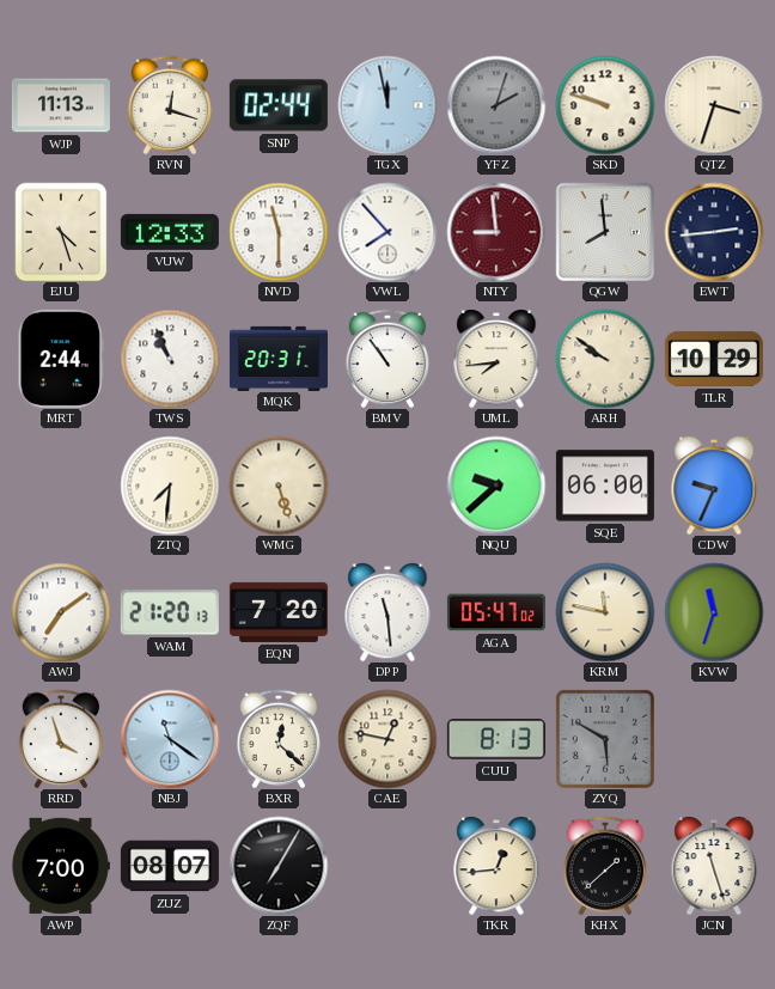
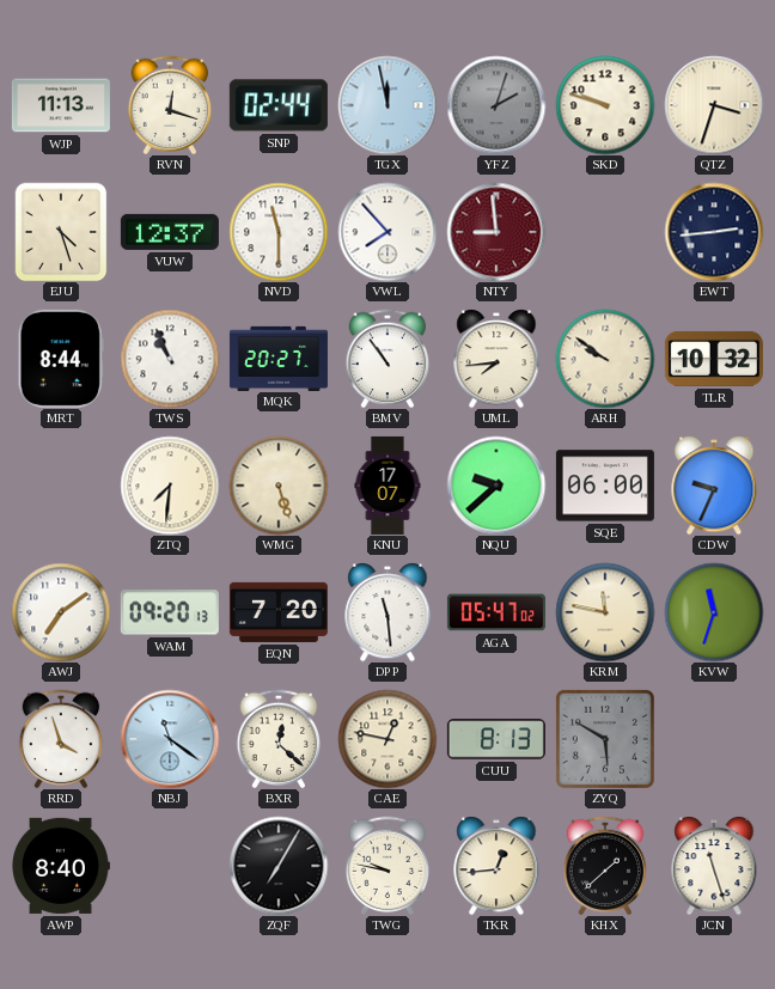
VUW: 12:33 -> 12:37 (170, 232)
QGW: 7:59 -> none (604, 231)
MRT: 2:44 -> 8:44 (61, 359)
MQK: 20:31 -> 20:27 (279, 358)
TLR: 10:29 -> 10:32 (714, 359)
KNU: none -> 17:07 (388, 486)
WAM: 21:20 -> 09:20 (170, 612)
AWP: 7:00 -> 8:40 (61, 866)
ZUZ: 08:07 -> none (170, 866)
TWG: none -> 9:47 (388, 866)
